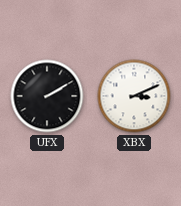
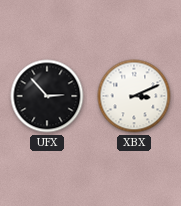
UFX: 2:10 -> 2:53 (47, 96)
